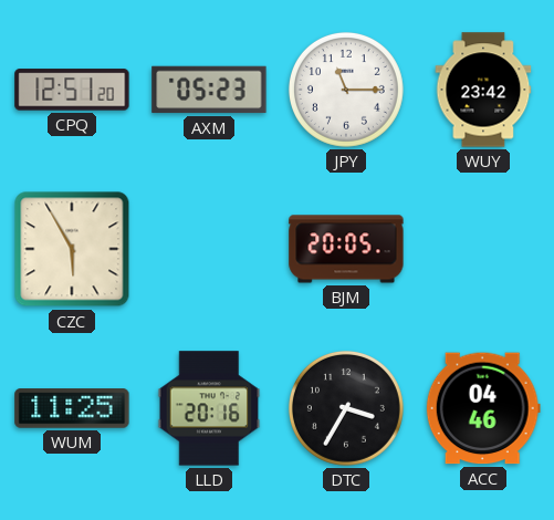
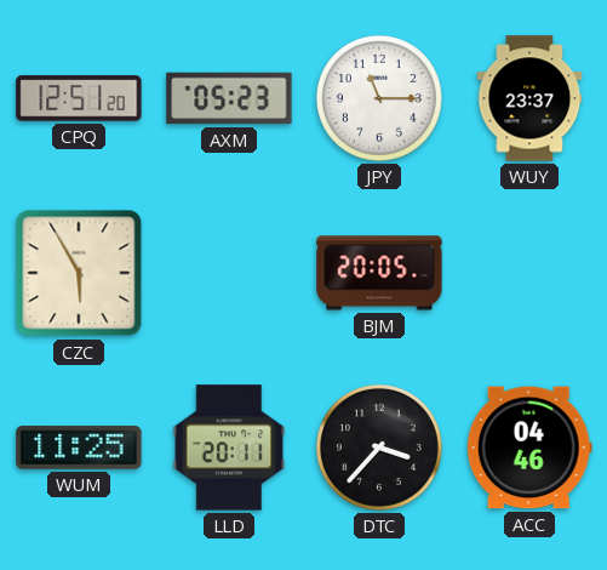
WUY: 23:42 -> 23:37 (529, 98)
LLD: 20:16 -> 20:11 (229, 448)
DTC: 3:35 -> 3:37 (379, 448)
